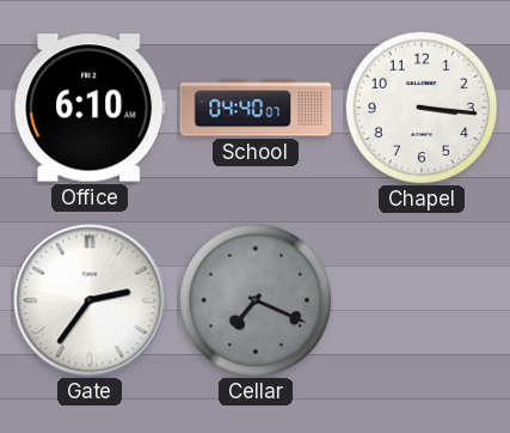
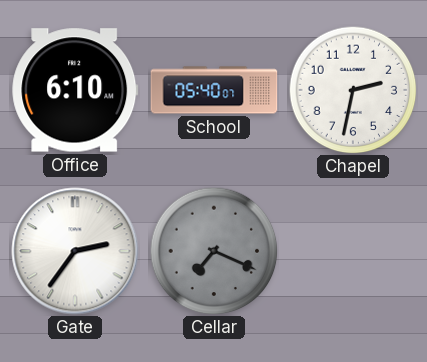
School: 04:40 -> 05:40 (214, 90)
Chapel: 3:16 -> 2:32 (353, 90)
